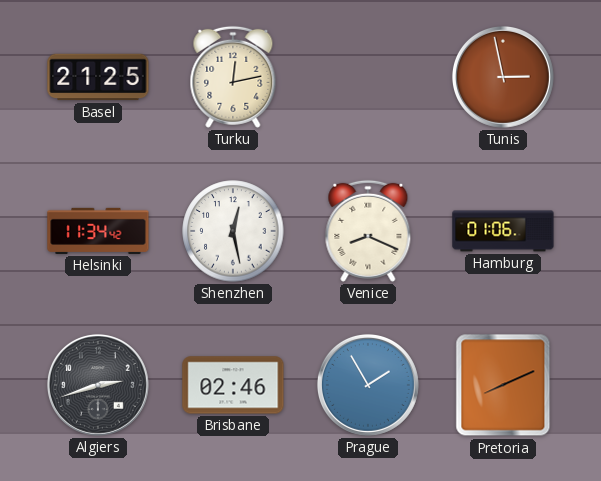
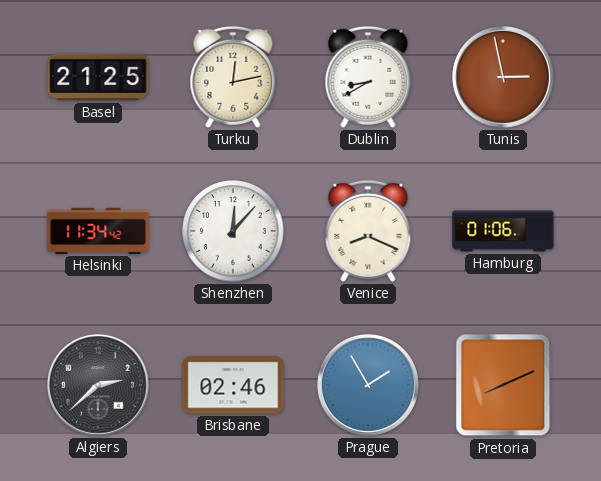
Dublin: none -> 8:40 (368, 77)
Shenzhen: 12:28 -> 12:07 (233, 231)
Algiers: 2:42 -> 2:38 (98, 385)
